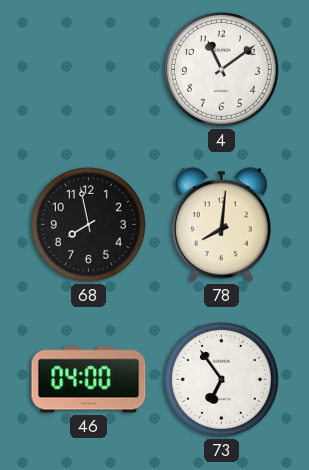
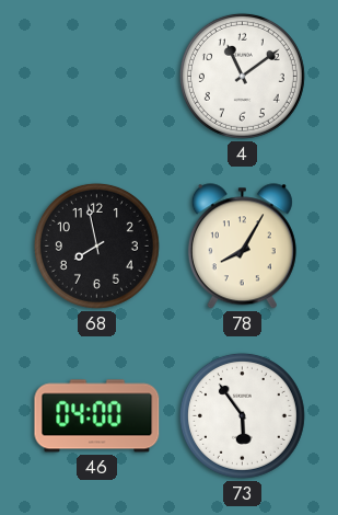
78: 8:01 -> 8:05 (242, 247)
73: 6:54 -> 5:54 (242, 415)
